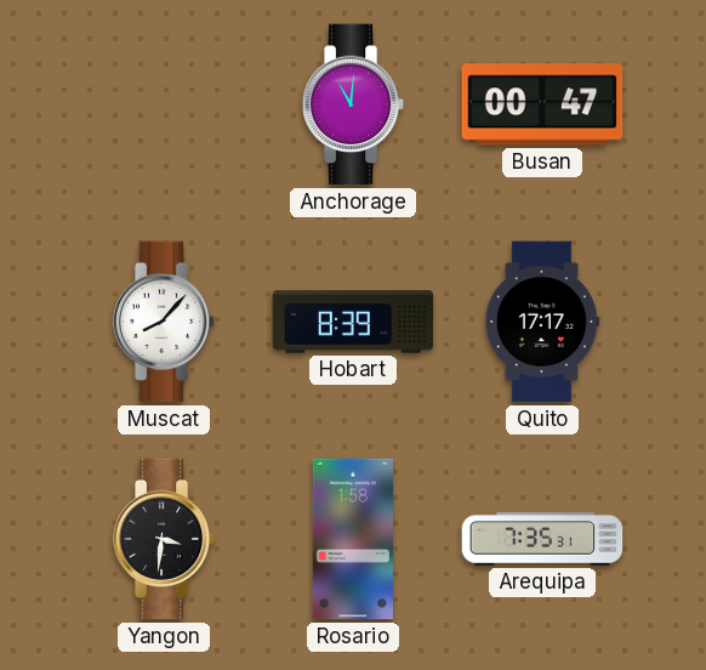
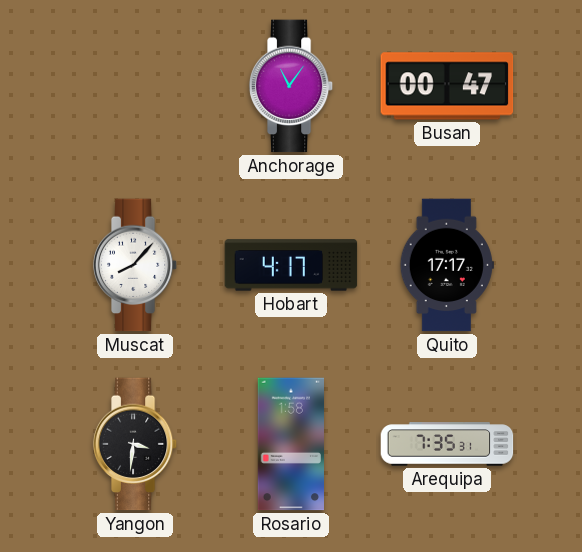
Anchorage: 11:01 -> 11:06 (291, 86)
Hobart: 8:39 -> 4:17 (291, 265)
